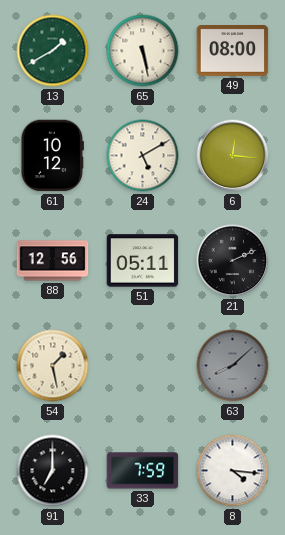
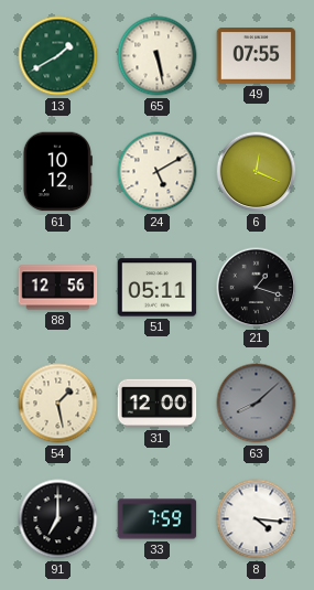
49: 08:00 -> 07:55 (257, 56)
6: 12:16 -> 12:19 (257, 172)
21: 2:11 -> 1:18 (257, 288)
31: none -> 12:00 (158, 404)
